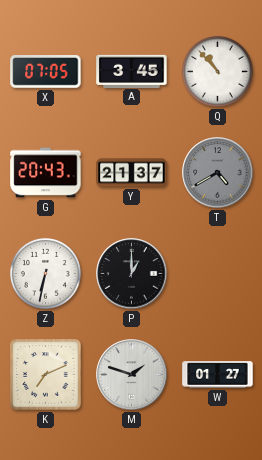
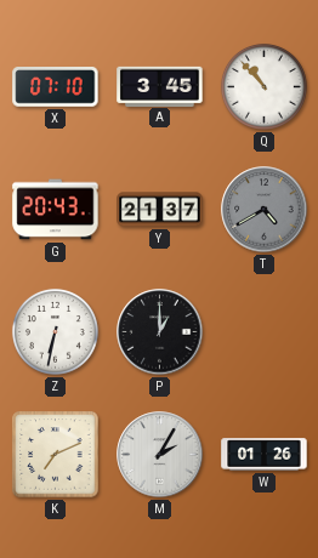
X: 07:05 -> 07:10 (56, 87)
M: 1:48 -> 2:05 (160, 455)
W: 01:27 -> 01:26 (265, 455)
